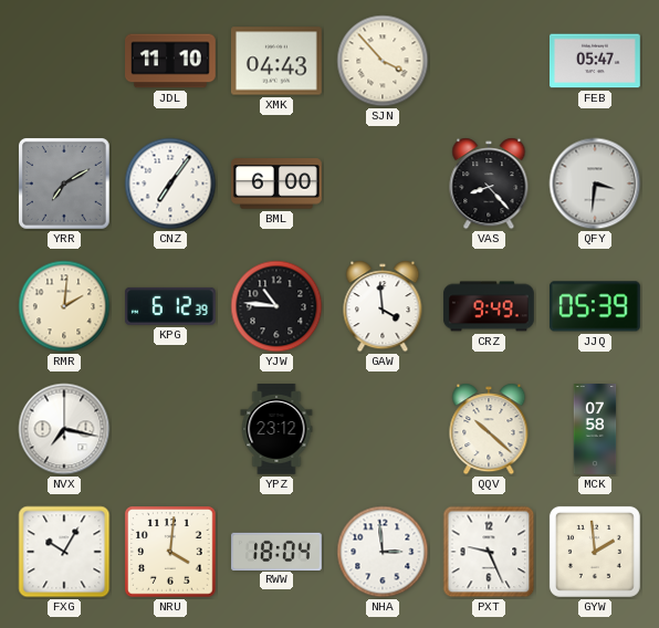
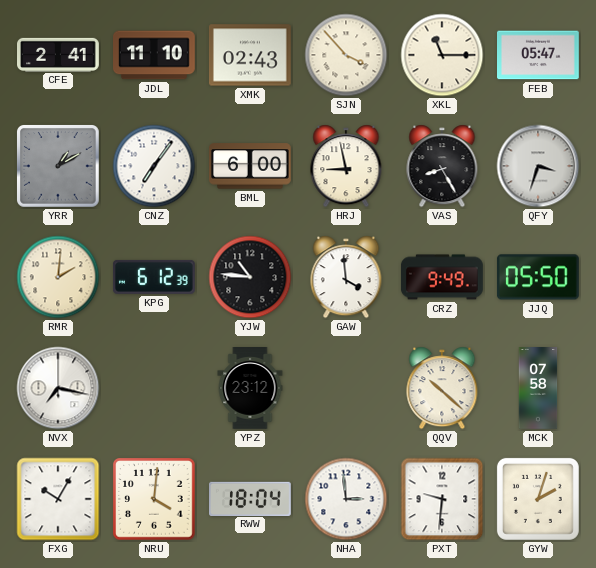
CFE: none -> 2:41 (59, 54)
XMK: 04:43 -> 02:43 (250, 55)
XKL: none -> 11:15 (442, 55)
YRR: 7:10 -> 1:10 (58, 166)
HRJ: none -> 8:58 (346, 166)
VAS: 8:23 -> 8:25 (442, 166)
QFY: 3:31 -> 3:33 (538, 166)
JJQ: 05:39 -> 05:50 (538, 277)
PXT: 9:26 -> 9:31 (442, 499)
GYW: 1:59 -> 2:03 (538, 499)
